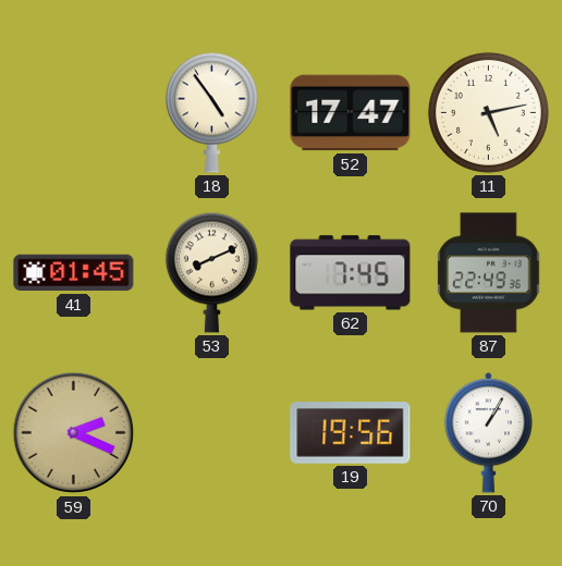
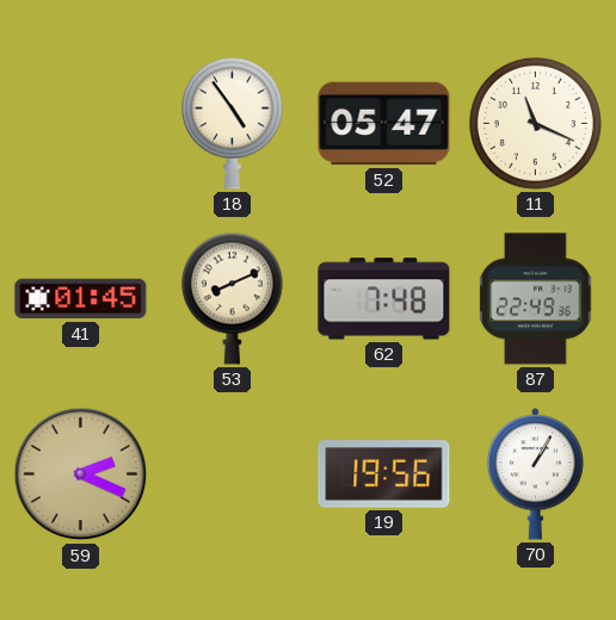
52: 17:47 -> 05:47 (384, 124)
11: 5:13 -> 11:19 (535, 123)
62: 7:45 -> 7:48 (384, 299)
